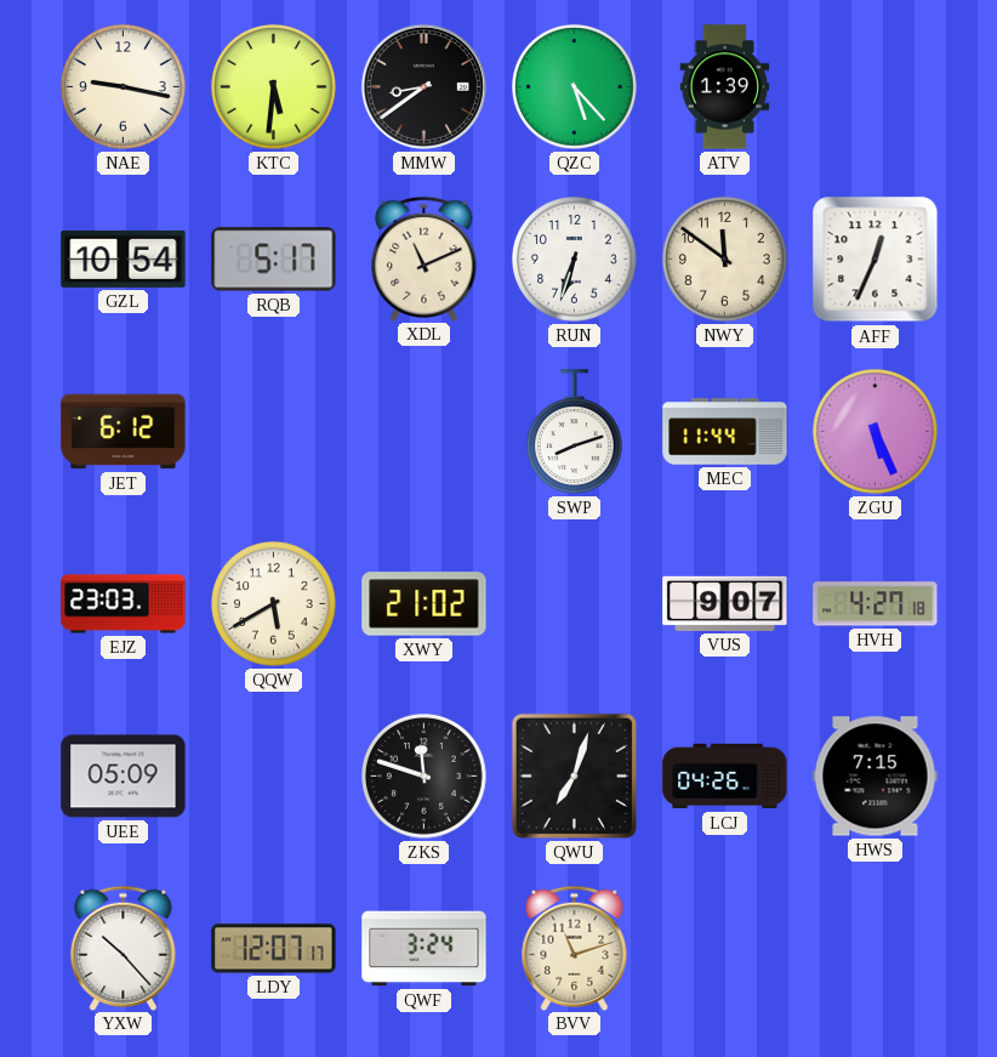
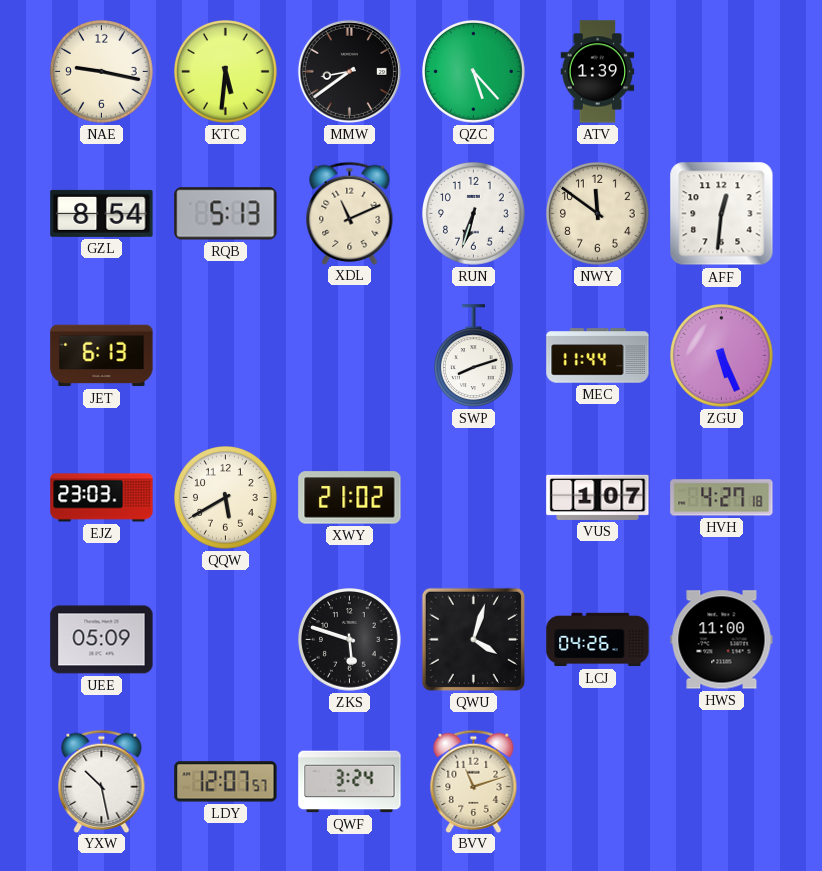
GZL: 10:54 -> 8:54 (102, 213)
RQB: 5:17 -> 5:13 (226, 214)
AFF: 12:34 -> 12:31 (722, 214)
JET: 6:12 -> 6:13 (102, 356)
VUS: 9:07 -> 1:07 (598, 497)
ZKS: 11:48 -> 5:48 (350, 640)
QWU: 7:03 -> 4:03 (473, 639)
HWS: 7:15 -> 11:00 (722, 640)
YXW: 10:23 -> 10:28 (102, 781)
LDY: 12:07:17 -> 12:07:57 (226, 782)
